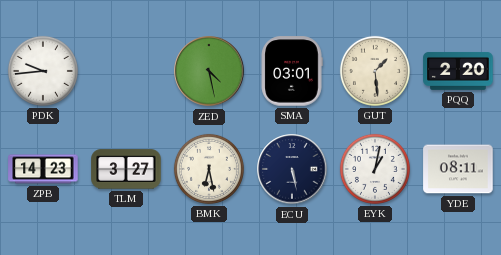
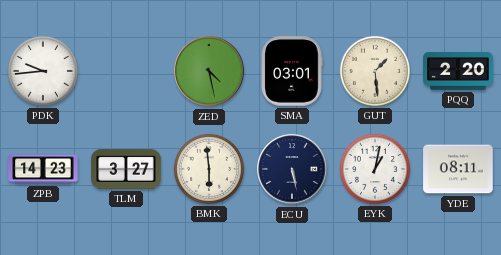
BMK: 6:28 -> 5:59 (209, 169)
